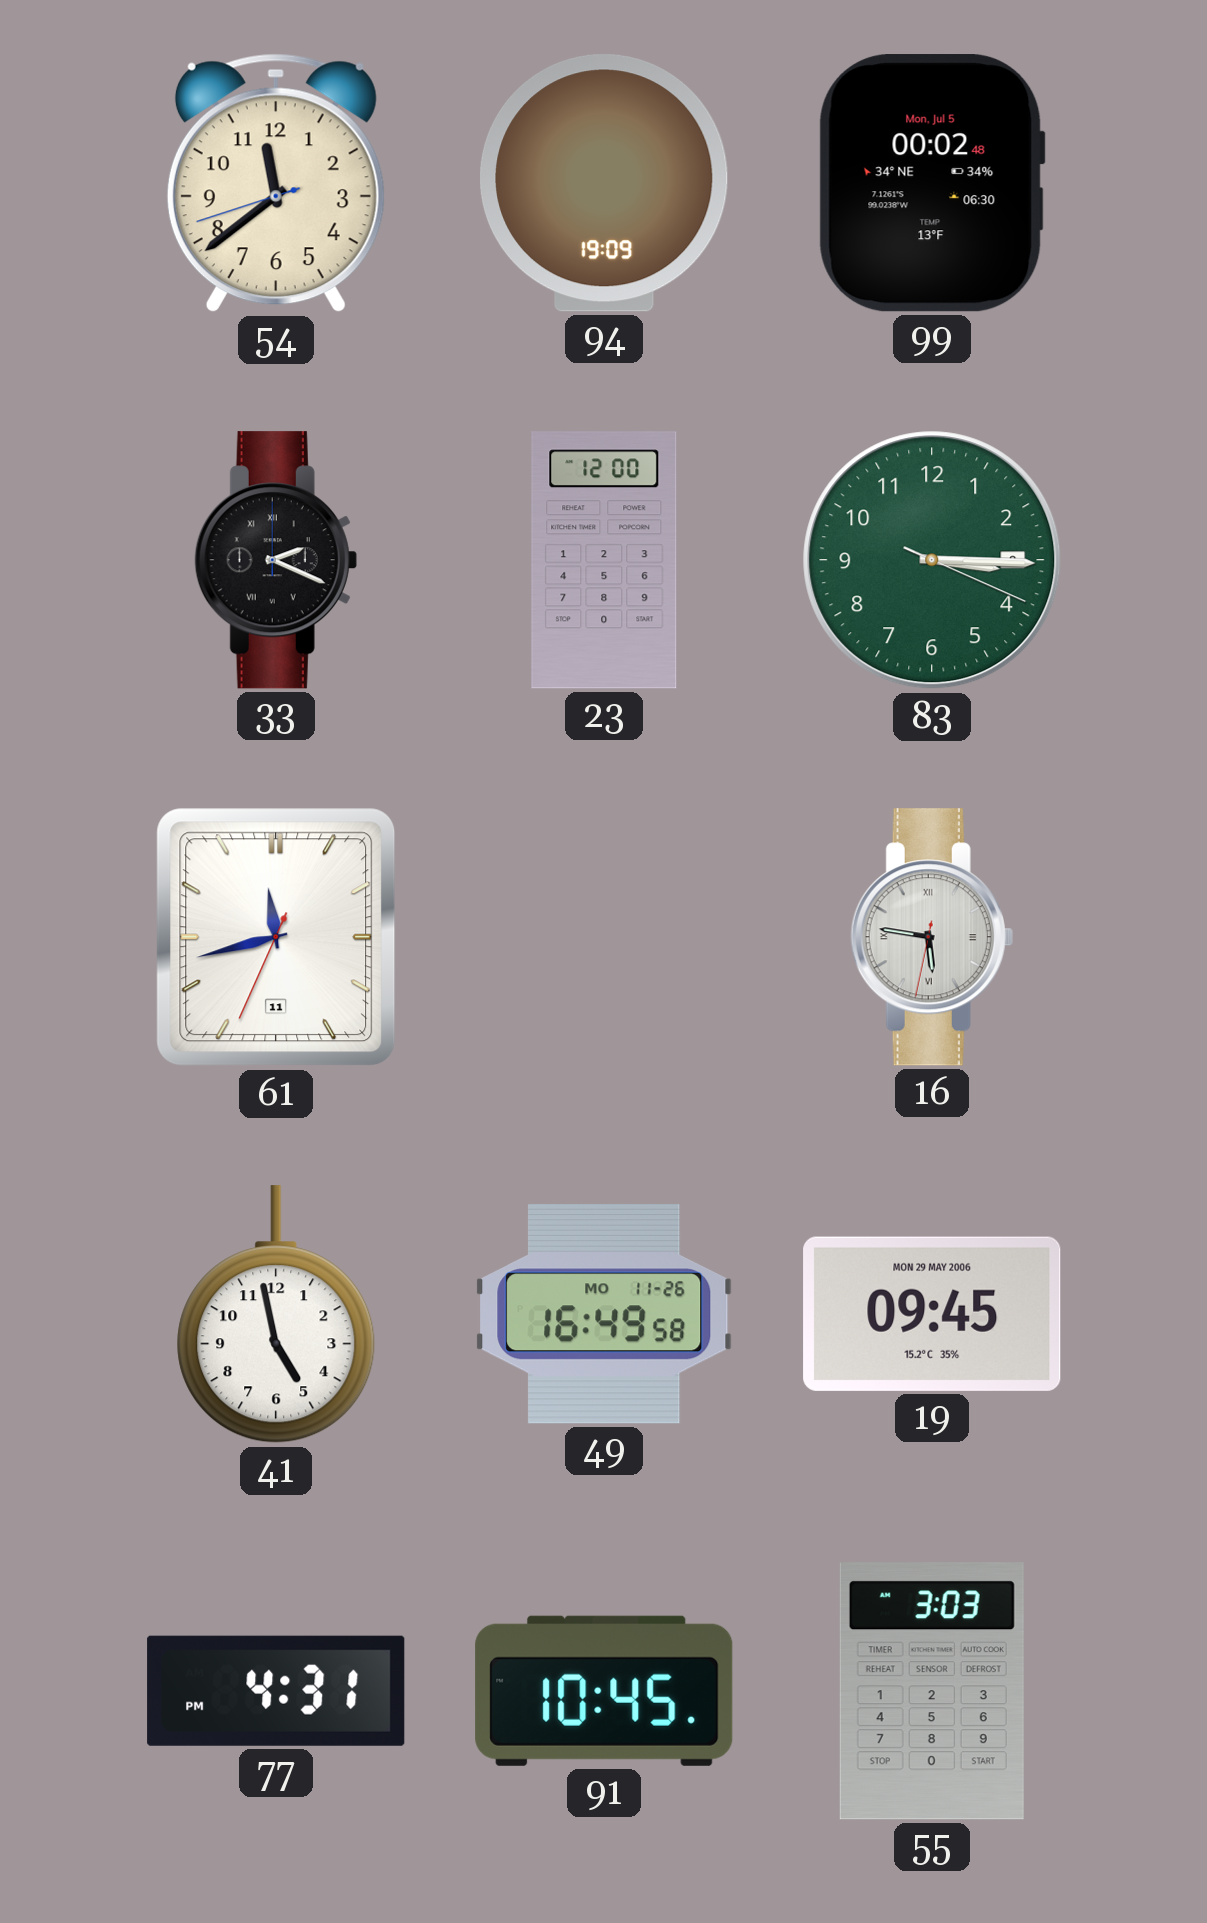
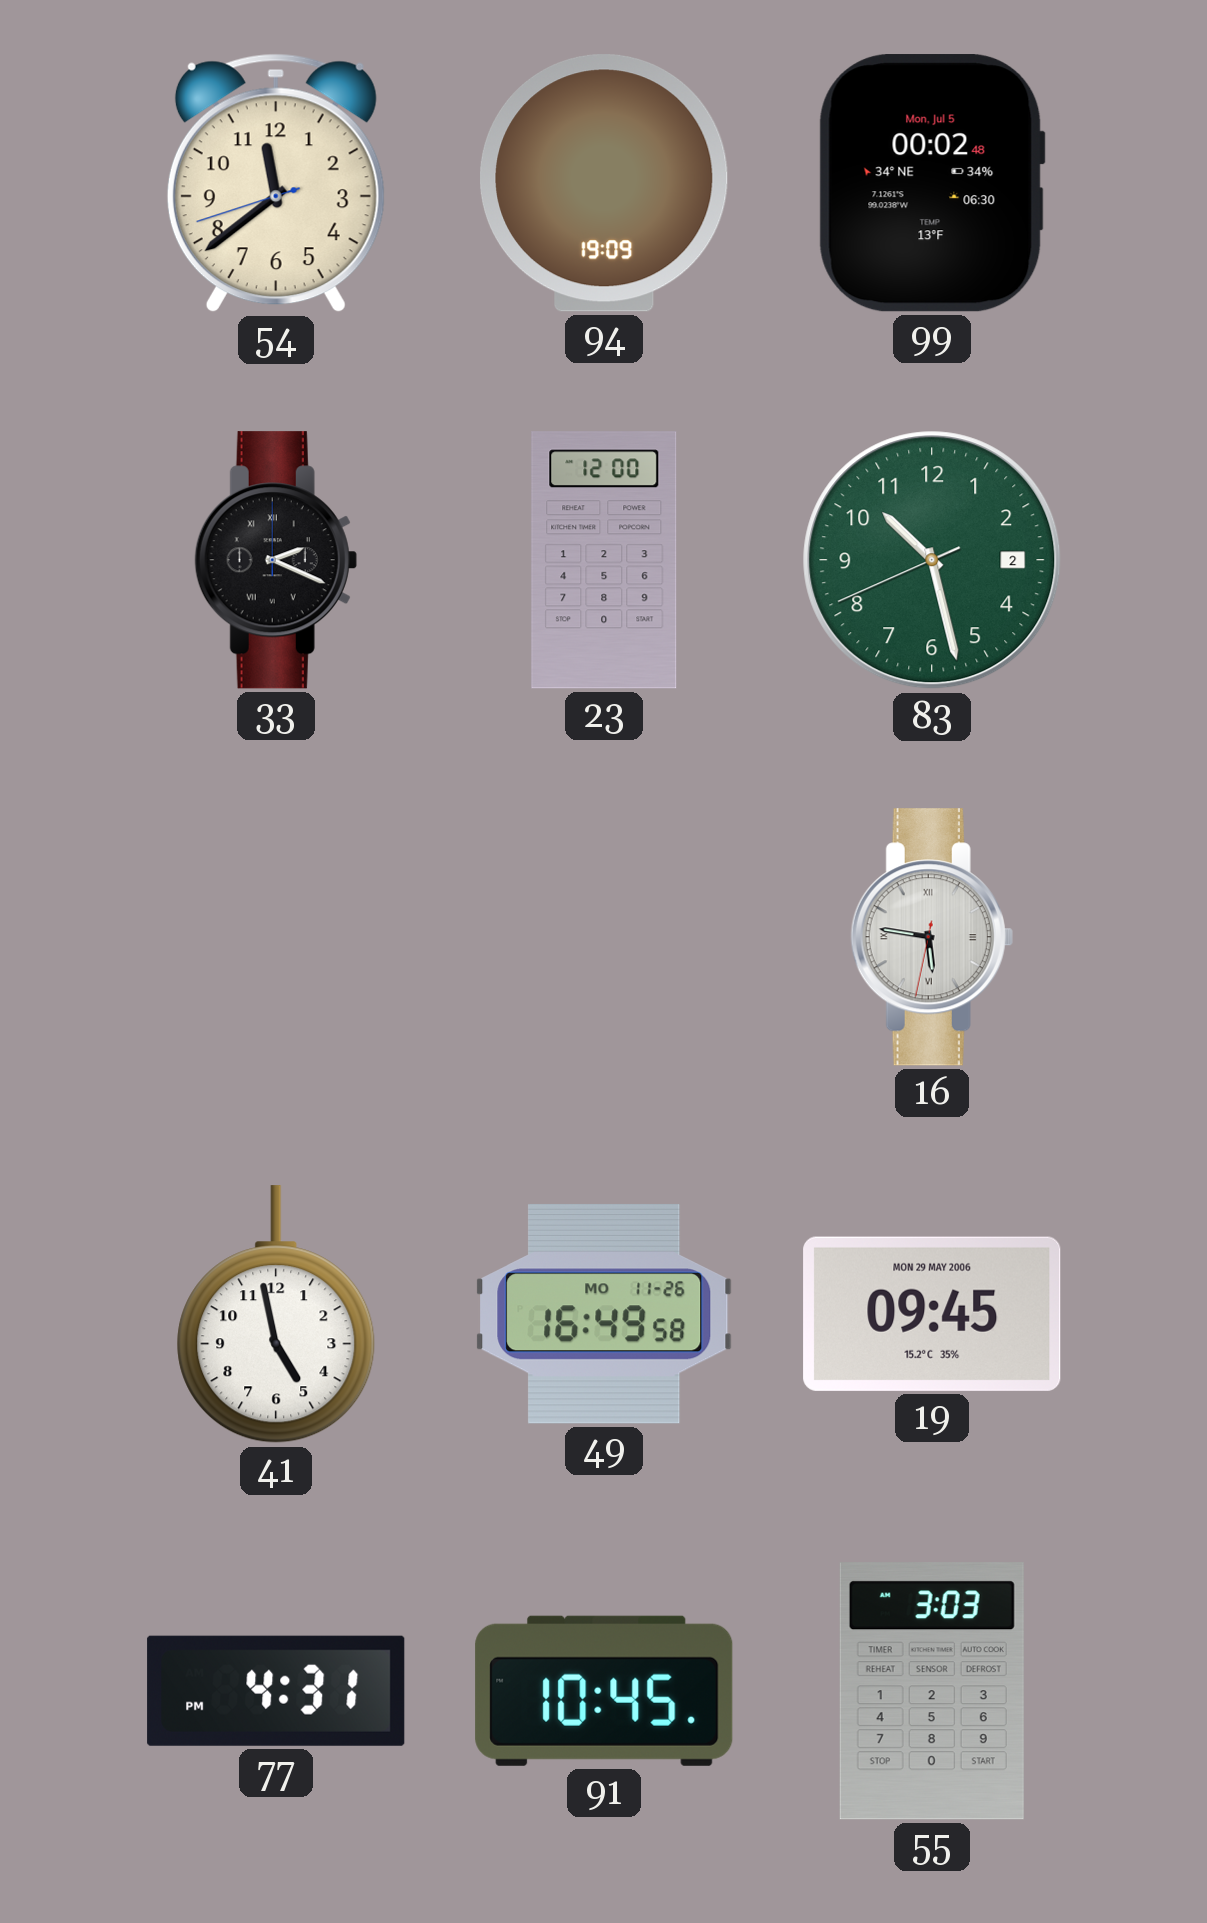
83: 3:15 -> 10:27 (932, 560)
61: 11:42 -> none (276, 937)
